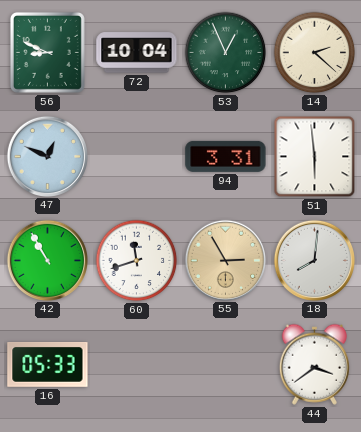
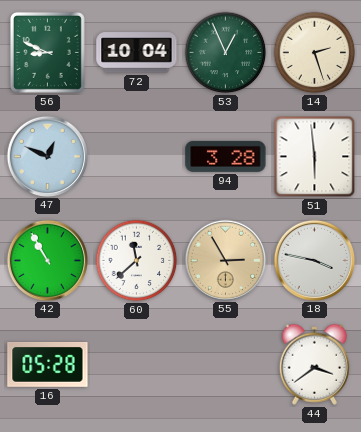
14: 2:22 -> 2:27 (315, 53)
94: 3:31 -> 3:28 (226, 156)
60: 11:42 -> 11:38 (137, 261)
18: 8:01 -> 3:47 (314, 260)
16: 05:33 -> 05:28 (48, 365)
